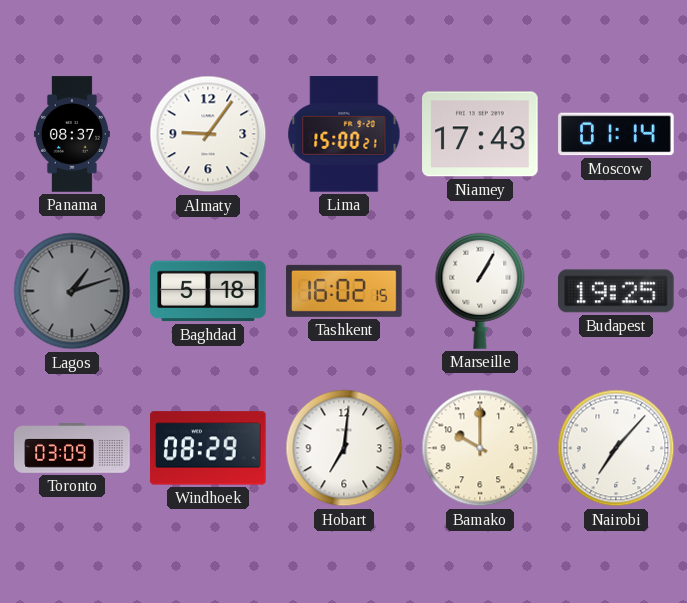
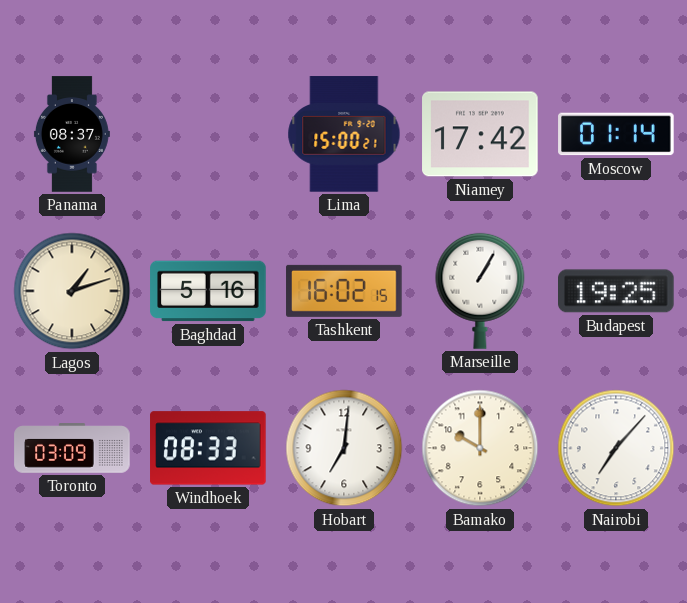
Almaty: 9:06 -> none (208, 134)
Niamey: 17:43 -> 17:42 (480, 134)
Lagos dial: grey -> cream (72, 291)
Baghdad: 5:18 -> 5:16 (208, 291)
Windhoek: 08:29 -> 08:33 (208, 448)
